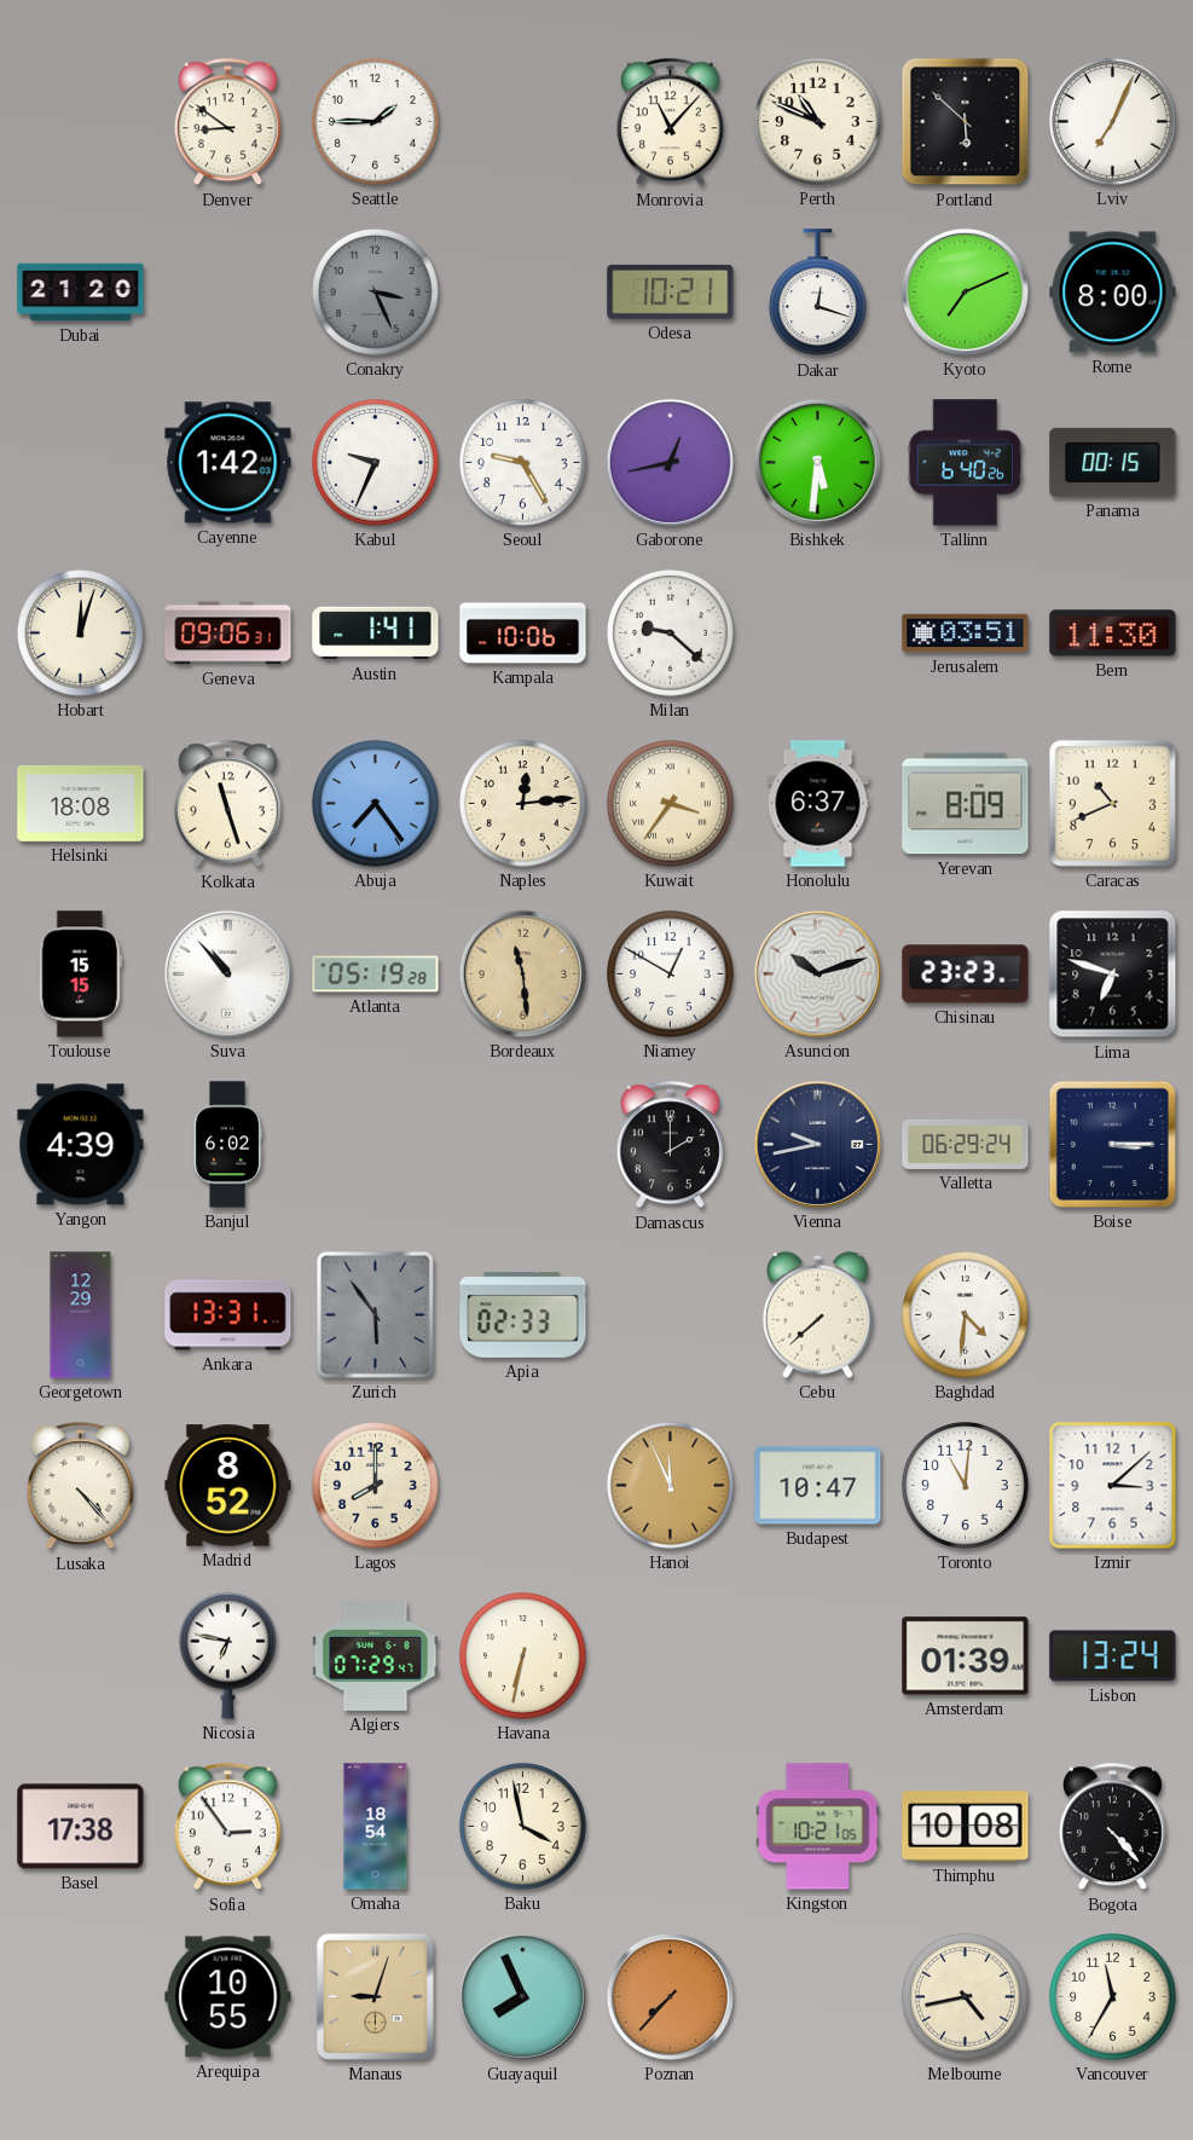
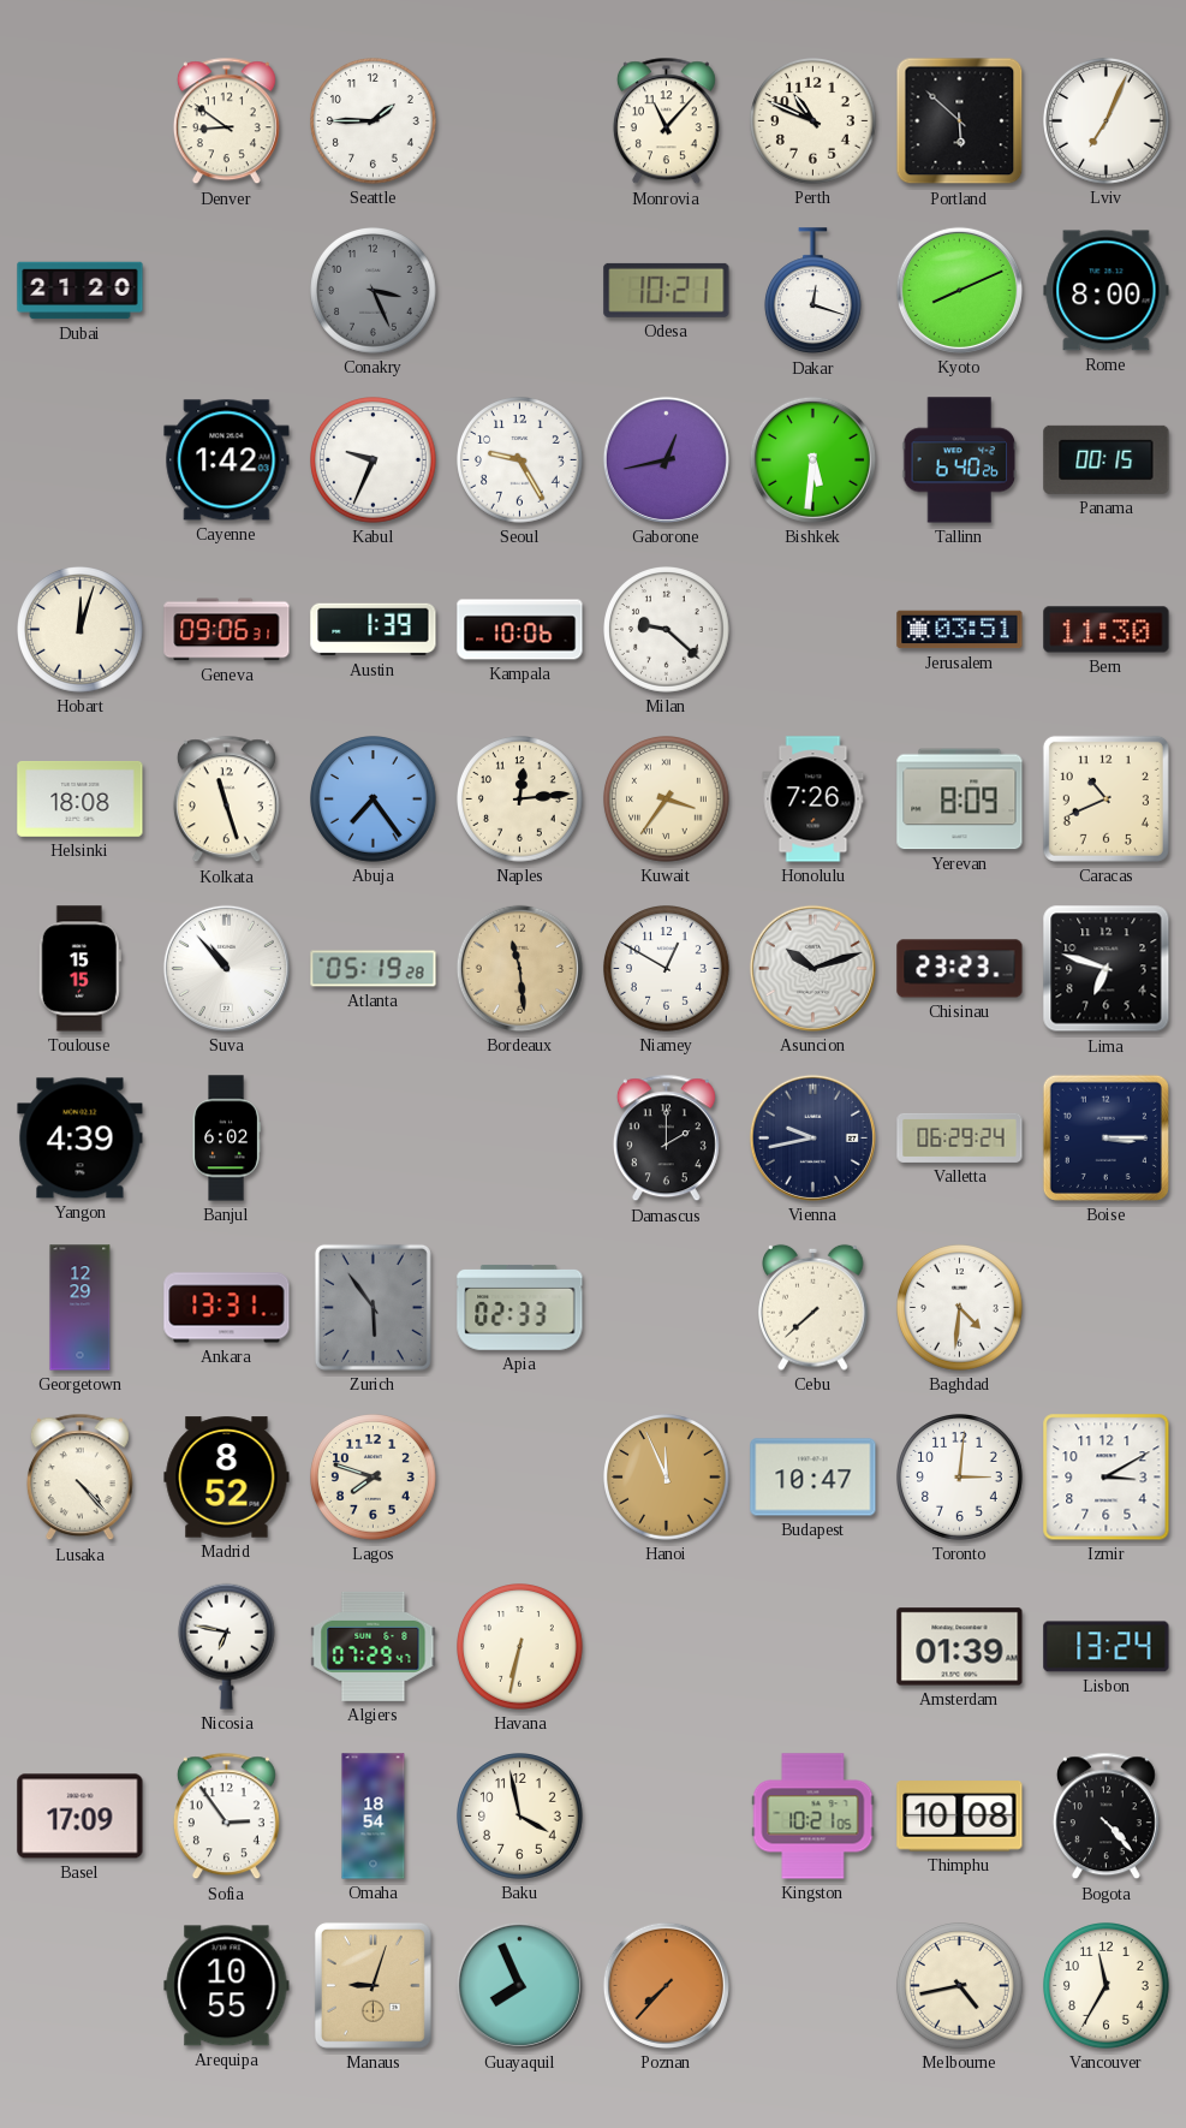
Kyoto: 7:11 -> 8:11 (959, 290)
Austin: 1:41 -> 1:39 (374, 630)
Honolulu: 6:37 -> 7:26 (813, 800)
Lagos: 8:00 -> 7:48 (374, 1478)
Toronto: 11:01 -> 3:01 (960, 1478)
Izmir: 3:08 -> 3:10 (1107, 1478)
Basel: 17:38 -> 17:09 (81, 1817)
